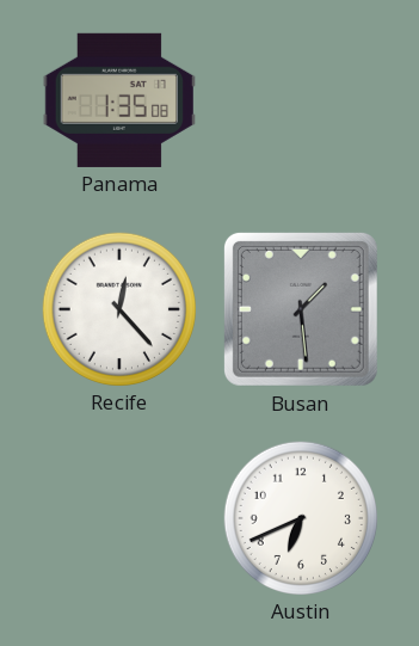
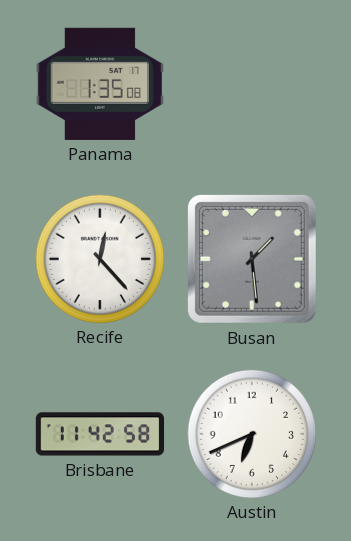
Brisbane: none -> 11:42 (100, 434)
